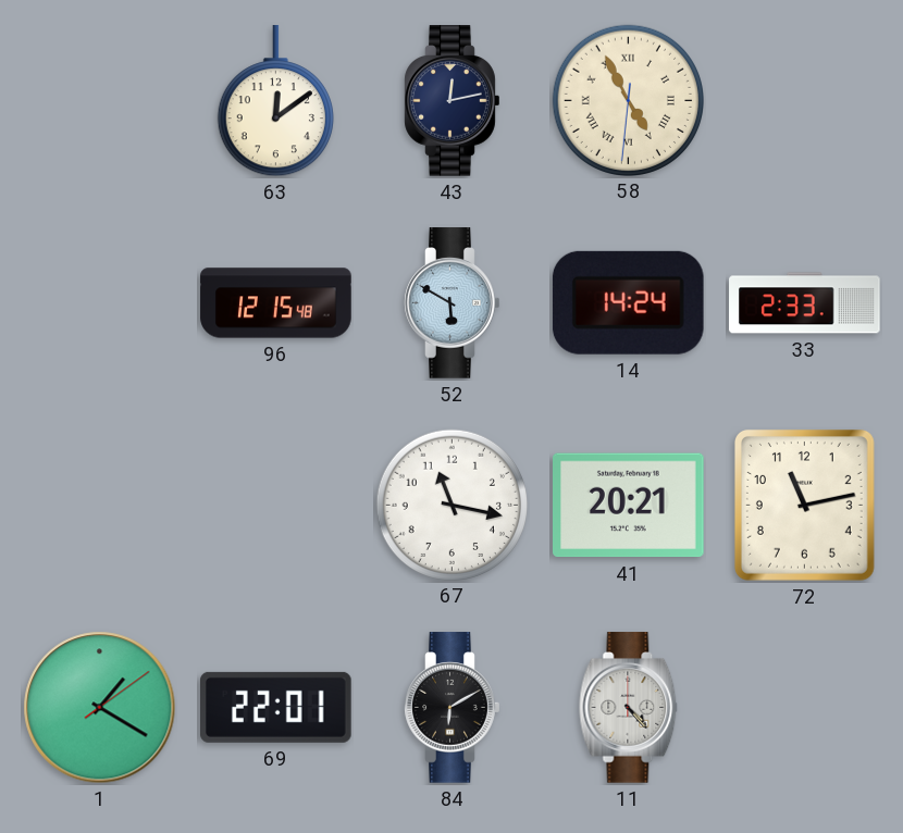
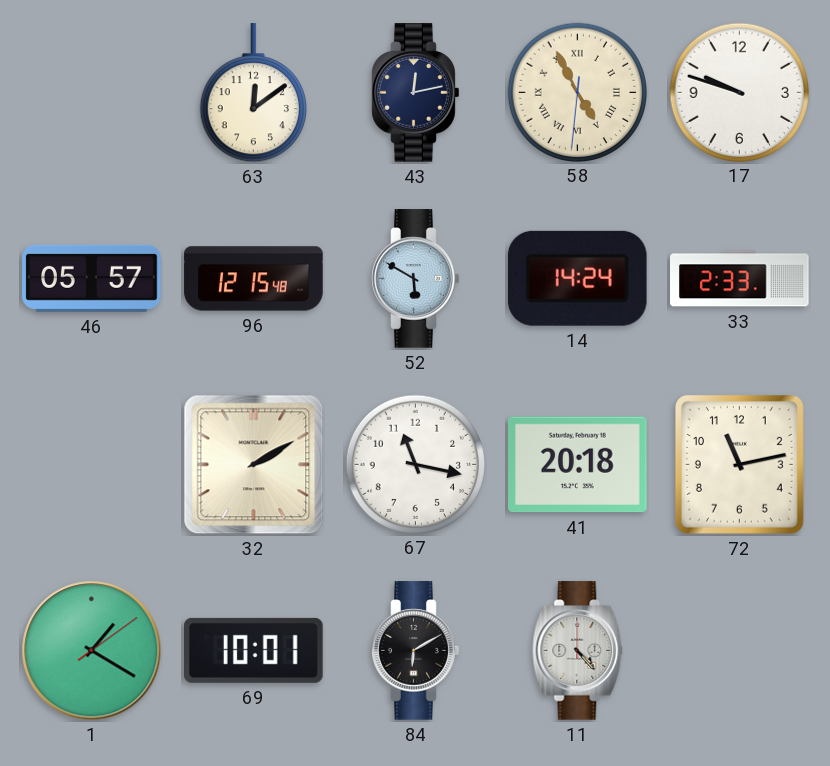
17: none -> 9:48 (739, 92)
46: none -> 05:57 (92, 278)
32: none -> 2:10 (254, 465)
41: 20:21 -> 20:18 (578, 465)
69: 22:01 -> 10:01 (254, 650)
